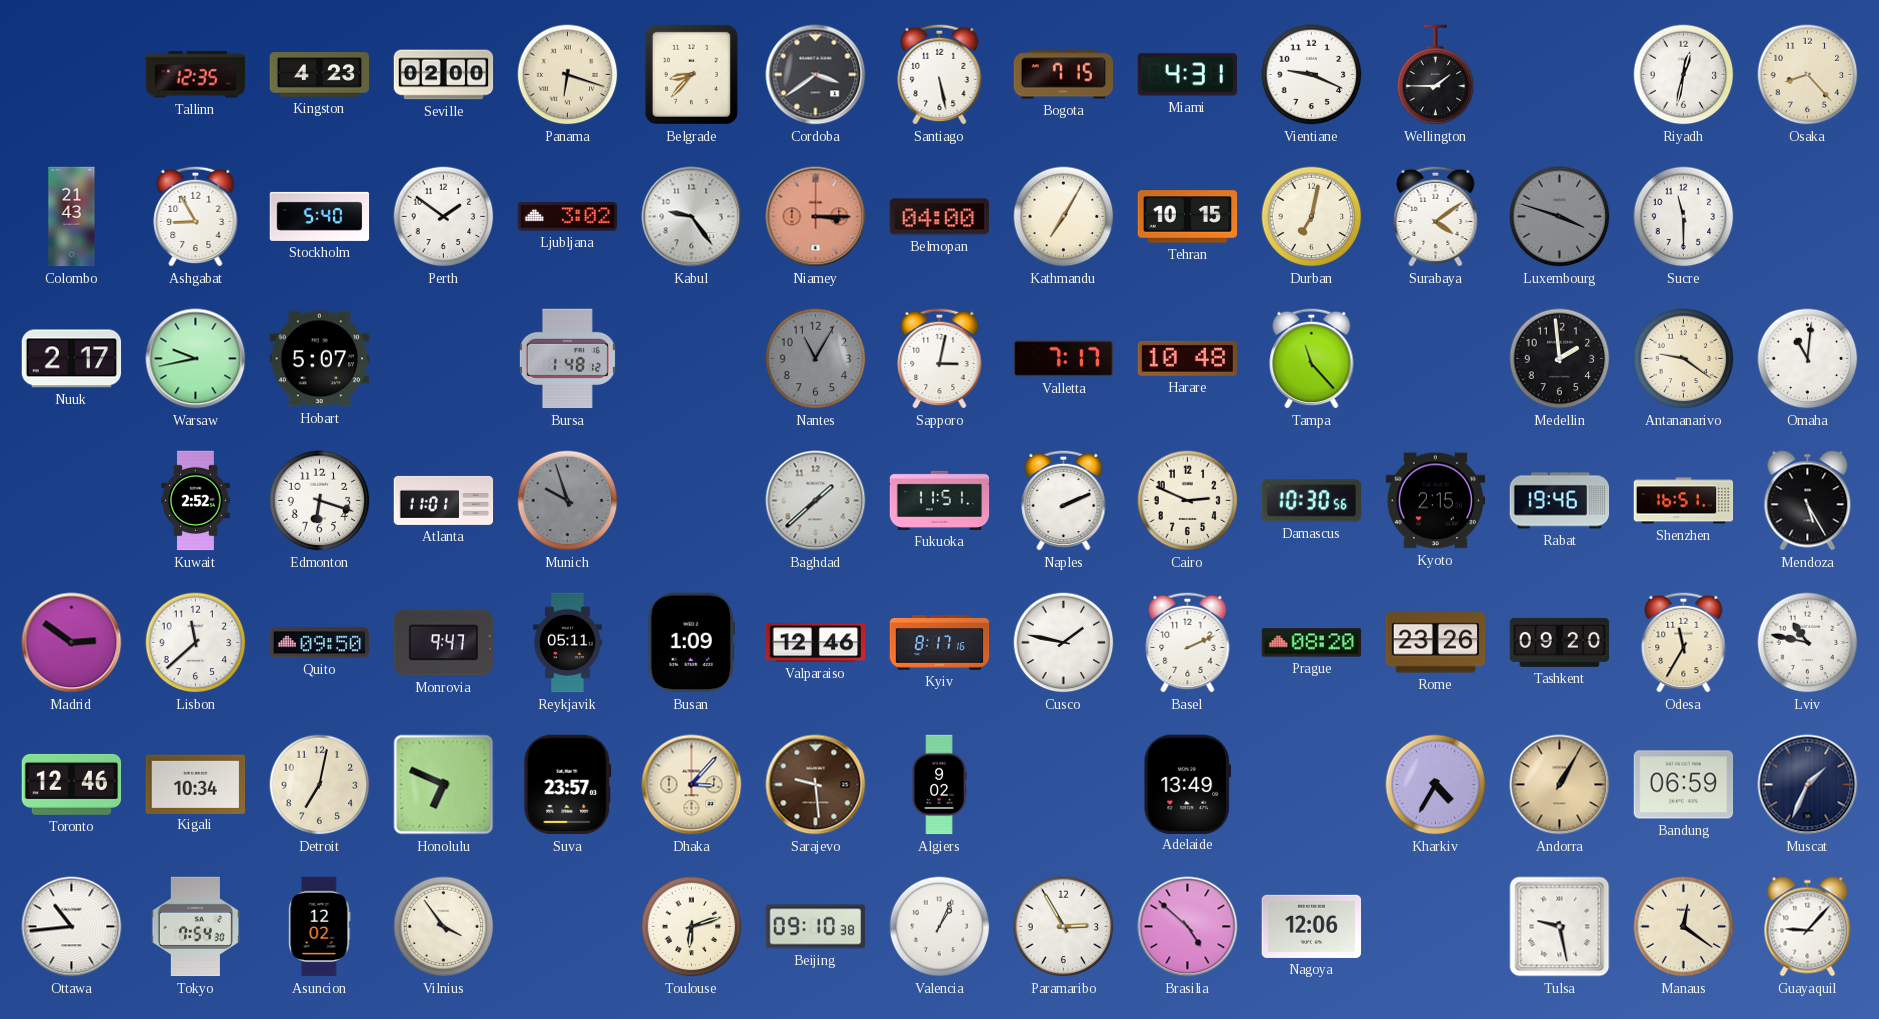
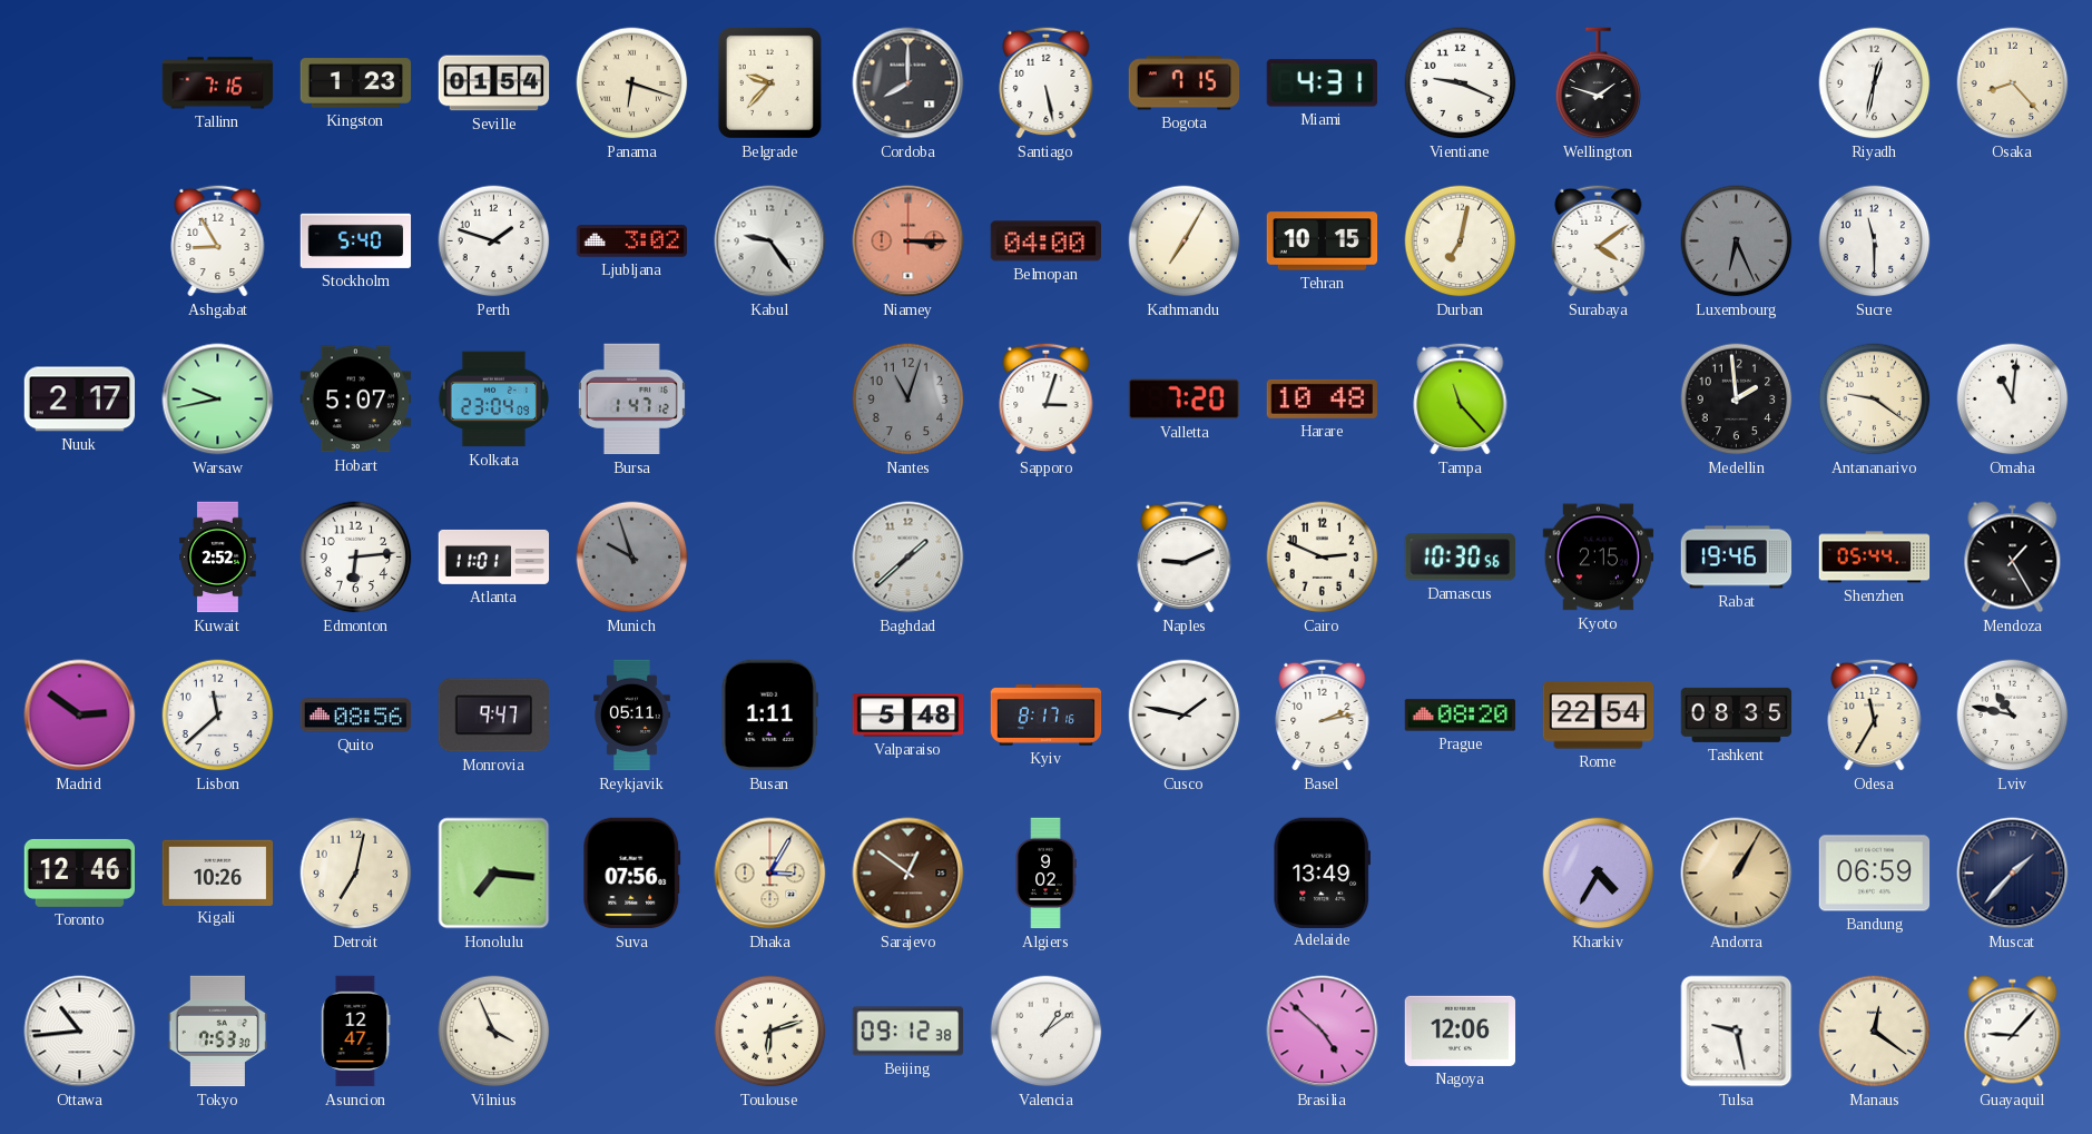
Tallinn: 12:35 -> 7:16 (218, 83)
Kingston: 4:23 -> 1:23 (356, 83)
Seville: 02:00 -> 01:54 (494, 83)
Belgrade: 8:37 -> 9:37 (769, 82)
Cordoba: 3:39 -> 8:00 (909, 83)
Wellington: 1:45 -> 1:48 (1599, 83)
Colombo: 21:43 -> none (72, 217)
Perth: 1:51 -> 1:48 (494, 241)
Luxembourg: 3:48 -> 6:26 (1737, 241)
Kolkata: none -> 23:04 (494, 400)
Bursa: 1:48 -> 1:47 (631, 400)
Nantes: 11:05 -> 11:03 (909, 400)
Sapporo: 3:02 -> 3:03 (1047, 398)
Valletta: 7:17 -> 7:20 (1185, 400)
Edmonton: 6:18 -> 6:14 (356, 558)
Fukuoka: 11:51 -> none (940, 500)
Naples: 2:11 -> 9:11 (1185, 556)
Shenzhen: 16:51 -> 05:44 (1875, 558)
Mendoza: 5:25 -> 1:25 (2013, 558)
Quito: 09:50 -> 08:56 (356, 716)
Busan: 1:09 -> 1:11 (769, 716)
Valparaiso: 12:46 -> 5:48 (909, 716)
Basel: 2:11 -> 2:13 (1323, 714)
Rome: 23:26 -> 22:54 (1599, 716)
Tashkent: 09:20 -> 08:35 (1737, 714)
Kigali: 10:34 -> 10:26 (218, 872)
Honolulu: 6:49 -> 7:16 (494, 874)
Suva: 23:57 -> 07:56 (632, 874)
Dhaka: 3:07 -> 3:05 (770, 874)
Sarajevo: 9:29 -> 12:51 (909, 874)
Muscat: 1:34 -> 1:37 (2013, 874)
Tokyo: 7:54 -> 7:53 (218, 1032)
Asuncion: 12:02 -> 12:47 (356, 1032)
Vilnius: 3:54 -> 3:56 (494, 1032)
Beijing: 09:10 -> 09:12 (909, 1032)
Valencia: 1:04 -> 1:09 (1047, 1032)
Paramaribo: 2:55 -> none (1064, 927)
